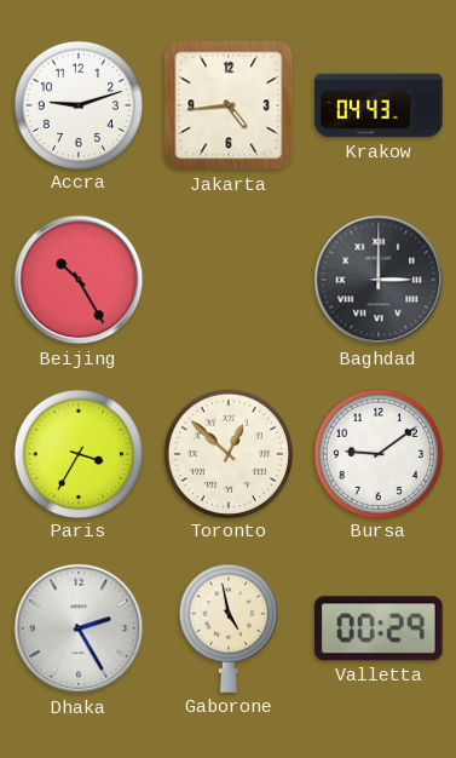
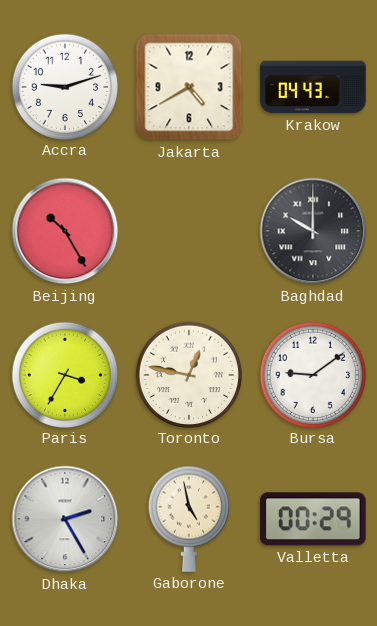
Jakarta: 4:44 -> 4:40 (189, 87)
Baghdad: 3:00 -> 10:00 (313, 231)
Toronto: 12:52 -> 12:47 (188, 374)
